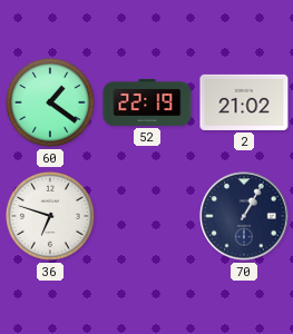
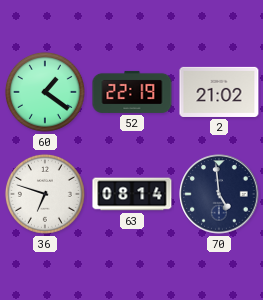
63: none -> 08:14 (132, 194)
70: 1:05 -> 4:59 (219, 194)
